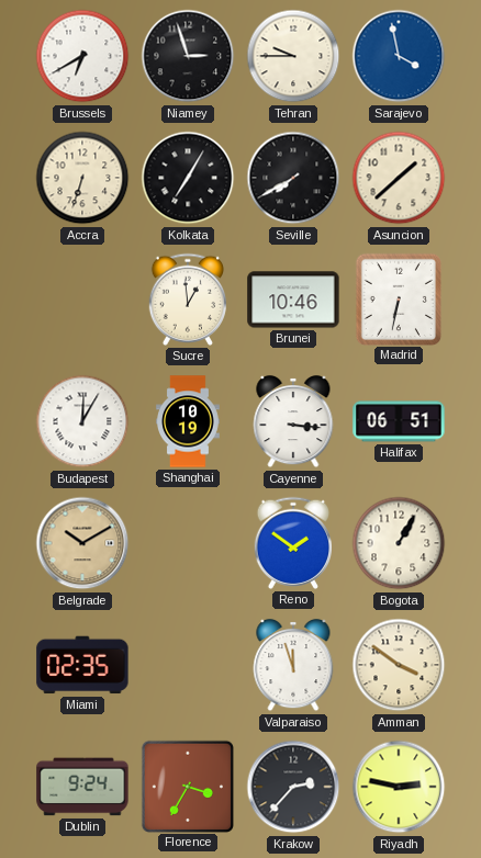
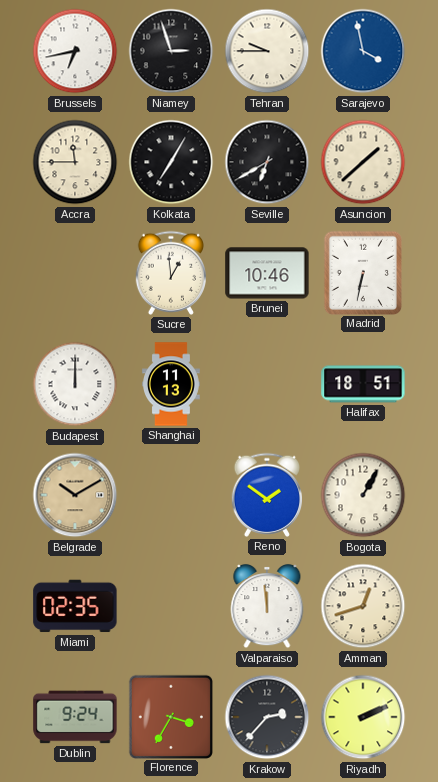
Brussels: 6:40 -> 6:43 (75, 51)
Accra: 6:33 -> 11:45 (75, 162)
Seville: 7:40 -> 6:40 (267, 162)
Budapest: 12:05 -> 12:00 (75, 384)
Shanghai: 10:19 -> 11:13 (172, 384)
Cayenne: 3:16 -> none (293, 421)
Halifax: 06:51 -> 18:51 (363, 384)
Valparaiso: 11:57 -> 11:59 (267, 606)
Amman: 3:51 -> 12:42 (363, 606)
Riyadh: 2:47 -> 2:11 (363, 717)
